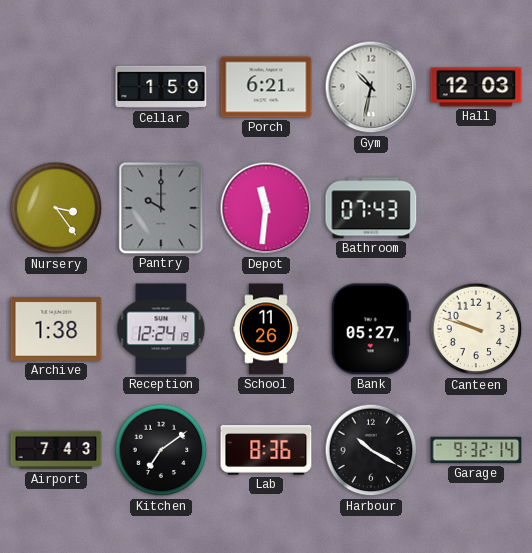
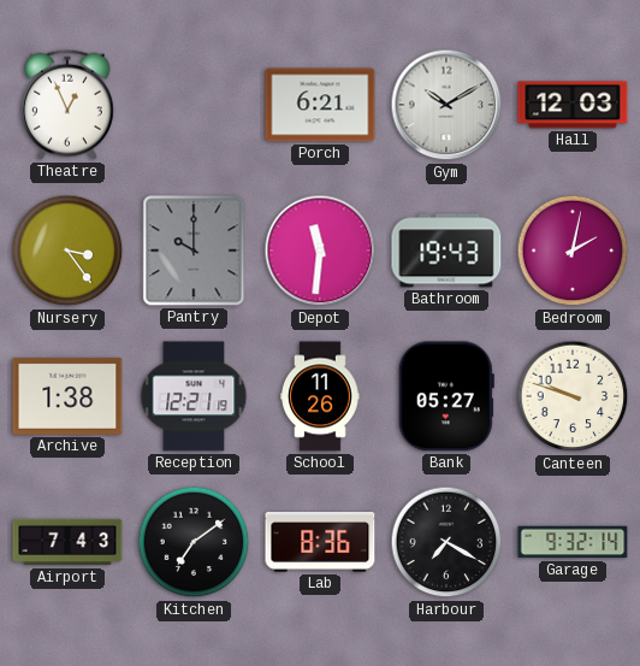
Theatre: none -> 12:56 (69, 105)
Cellar: 1:59 -> none (161, 87)
Gym: 10:32 -> 10:10 (446, 105)
Bathroom: 07:43 -> 19:43 (446, 251)
Bedroom: none -> 2:02 (573, 251)
Reception: 12:24 -> 12:21 (194, 396)
Harbour: 10:20 -> 7:20 (446, 542)
